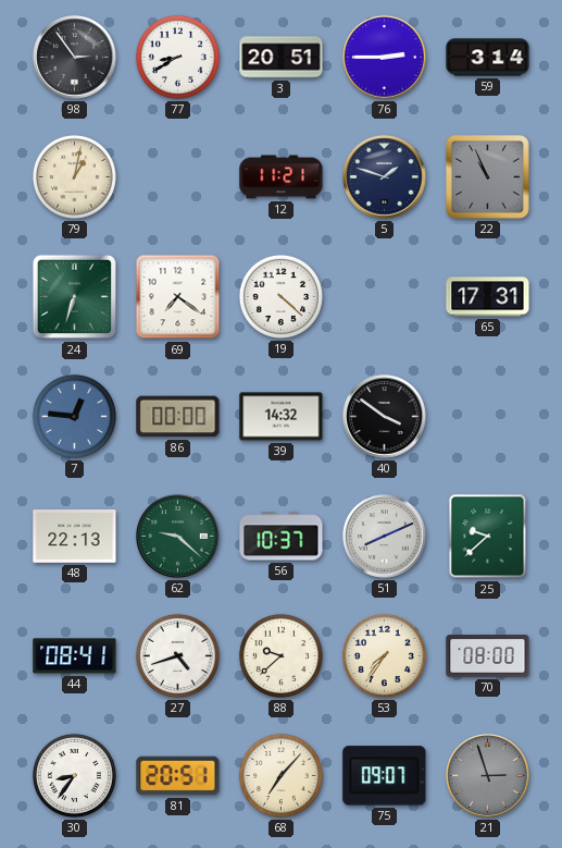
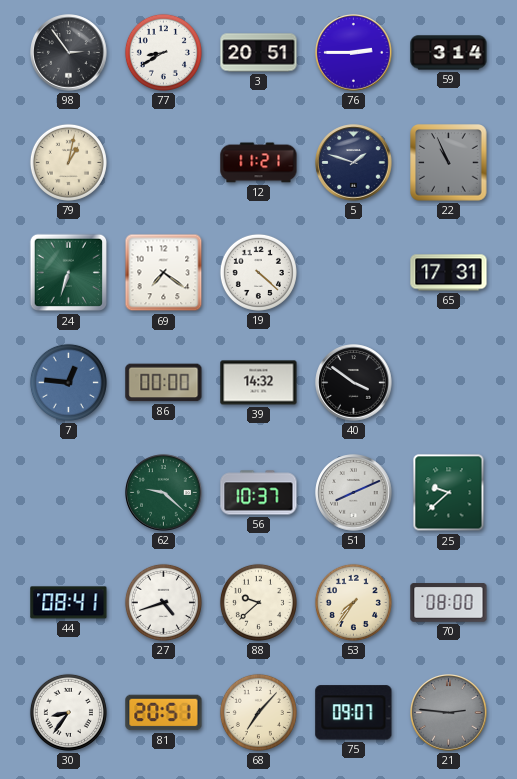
48: 22:13 -> none (75, 537)
21: 2:57 -> 2:46 (449, 713)
